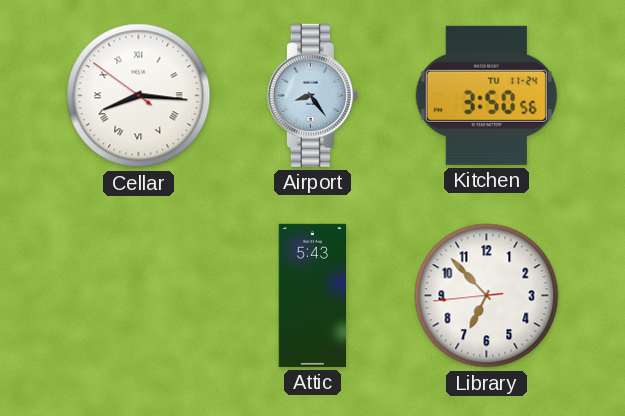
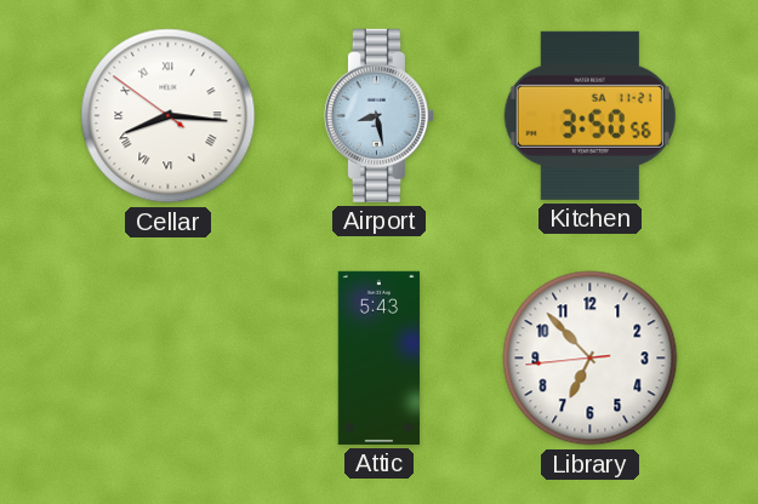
Airport: 8:24 -> 8:28 (378, 115)
Kitchen date: TU 11-24 -> SA 11-21 (589, 115)
